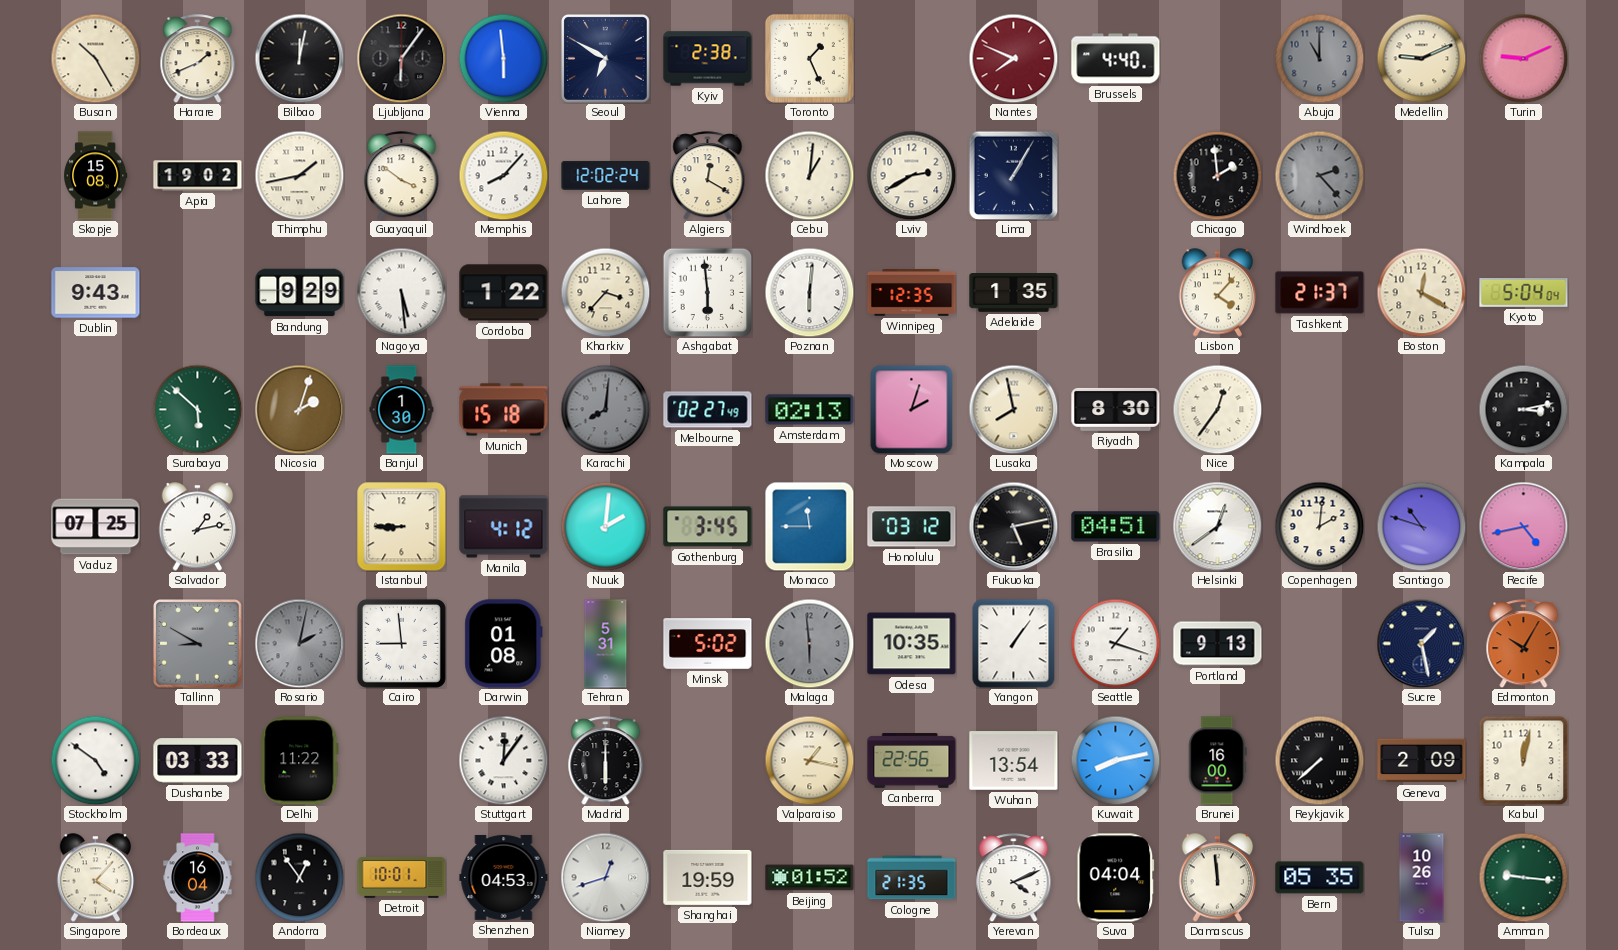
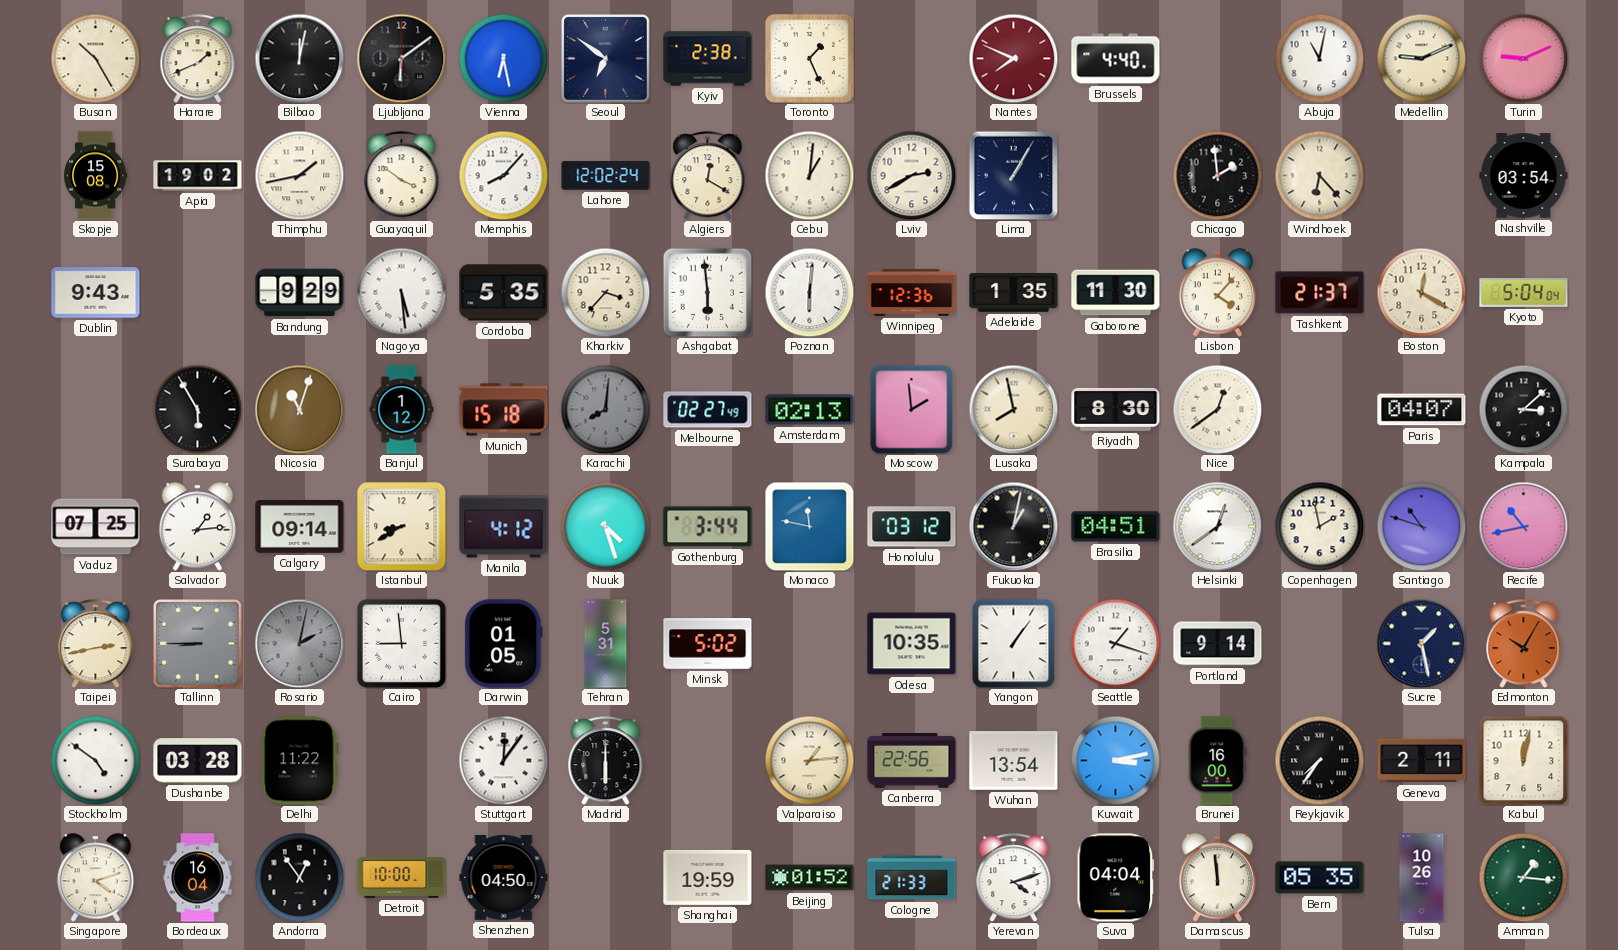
Ljubljana: 6:06 -> 6:09 (401, 58)
Vienna: 5:59 -> 6:28 (503, 58)
Seoul: 6:50 -> 6:51 (606, 59)
Abuja: 11:00 -> 11:02 (1319, 58)
Abuja dial: grey -> white (1319, 58)
Windhoek: 2:23 -> 6:23 (1319, 175)
Windhoek dial: grey -> cream (1319, 175)
Nashville: none -> 03:54 (1524, 176)
Cordoba: 1:22 -> 5:35 (504, 293)
Winnipeg: 12:35 -> 12:36 (912, 293)
Gaborone: none -> 11:30 (1116, 293)
Surabaya: 5:52 -> 5:55 (197, 409)
Surabaya dial: green -> black (197, 409)
Nicosia: 2:03 -> 11:03 (299, 409)
Banjul: 1:30 -> 1:12 (402, 410)
Moscow: 2:03 -> 1:59 (912, 409)
Nice: 12:36 -> 12:39 (1217, 409)
Paris: none -> 04:07 (1422, 410)
Kampala: 3:13 -> 3:08 (1523, 409)
Salvador: 1:13 -> 1:14 (198, 527)
Calgary: none -> 09:14 (300, 527)
Istanbul: 8:45 -> 8:40 (402, 527)
Nuuk: 2:01 -> 4:27 (605, 526)
Gothenburg: 3:45 -> 3:44 (708, 527)
Monaco: 11:45 -> 11:47 (809, 526)
Fukuoka: 5:13 -> 1:02 (1013, 526)
Copenhagen: 2:01 -> 1:58 (1319, 526)
Recife: 4:43 -> 10:43 (1523, 526)
Taipei: none -> 2:43 (96, 644)
Tallinn: 8:50 -> 8:45 (198, 644)
Darwin: 01:08 -> 01:05 (504, 644)
Malaga: 5:59 -> none (809, 643)
Portland: 9:13 -> 9:14 (1218, 644)
Dushanbe: 03:33 -> 03:28 (198, 761)
Valparaiso: 1:17 -> 1:14 (809, 760)
Kuwait: 8:13 -> 3:13 (1115, 760)
Reykjavik: 7:38 -> 7:36 (1319, 760)
Geneva: 2:09 -> 2:11 (1422, 761)
Singapore: 4:07 -> 4:12 (96, 878)
Detroit: 10:01 -> 10:00 (402, 877)
Shenzhen: 04:53 -> 04:50 (504, 877)
Niamey: 12:42 -> none (605, 877)
Cologne: 21:35 -> 21:33 (912, 878)
Yerevan: 4:11 -> 4:12 (1014, 878)
Amman: 9:16 -> 1:16 (1523, 877)
